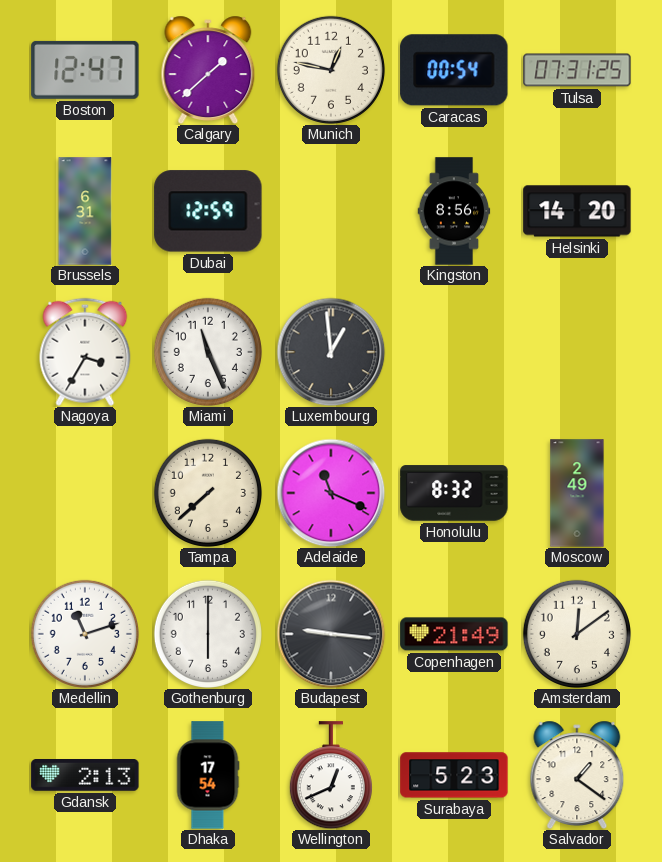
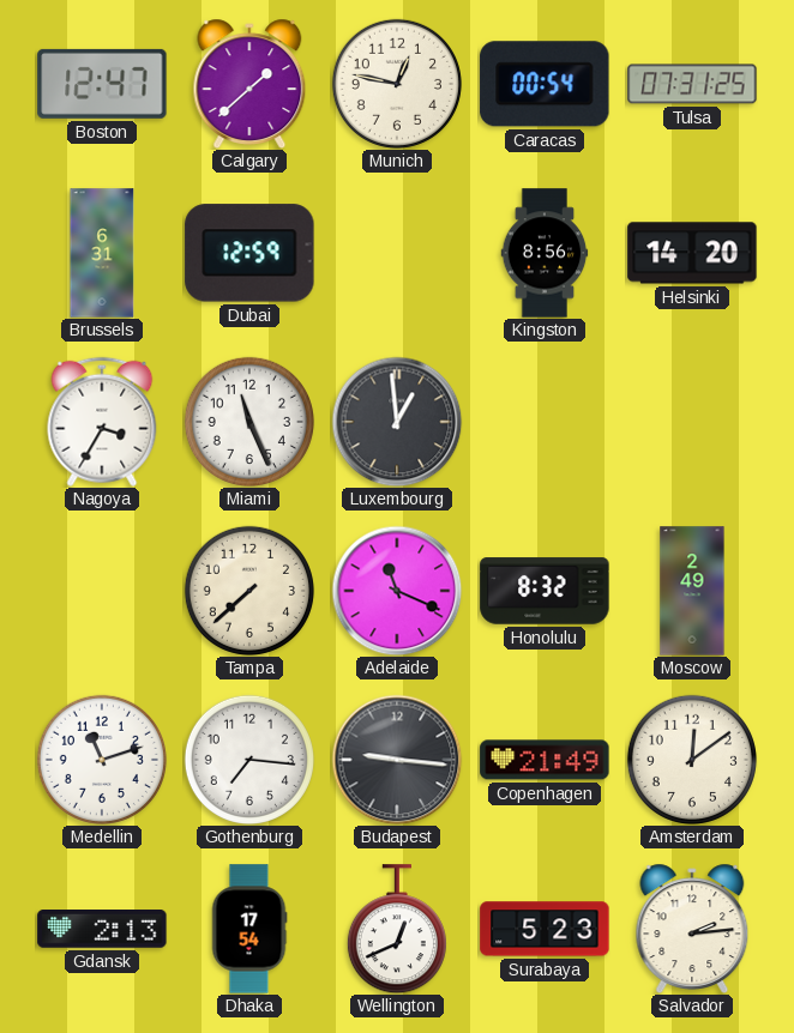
Gothenburg: 6:00 -> 7:16 (249, 760)
Salvador: 1:21 -> 2:14 (692, 928)
